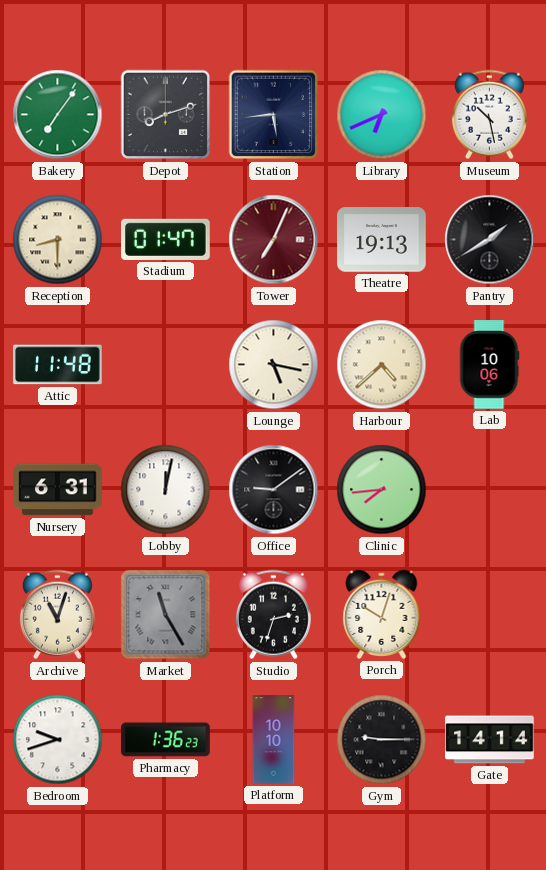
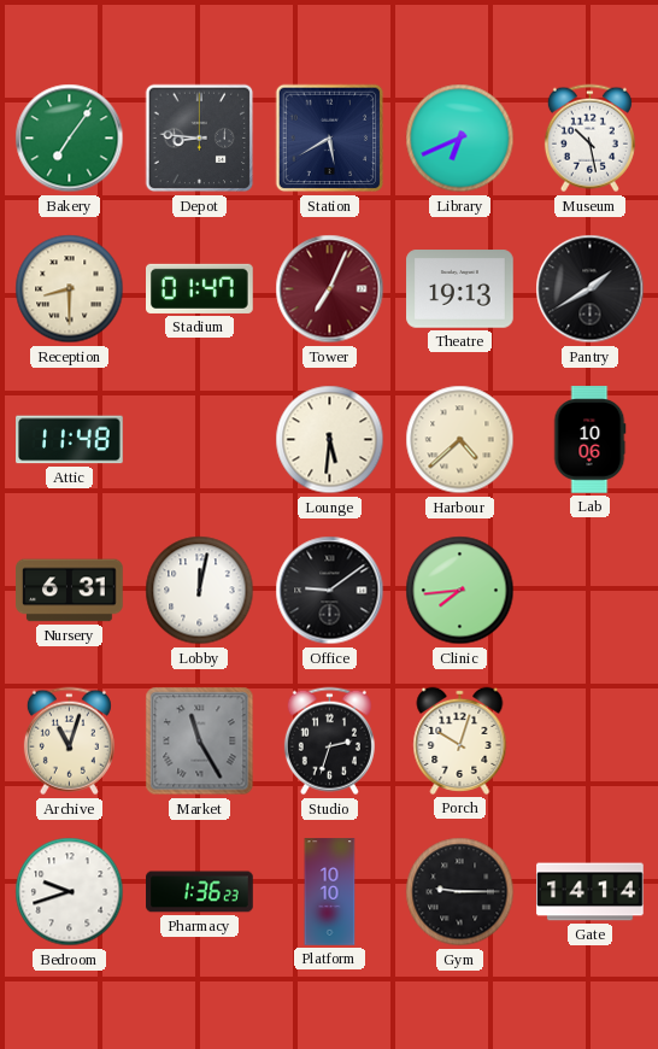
Depot: 8:12 -> 8:46 (200, 139)
Station: 5:44 -> 5:40 (330, 139)
Lounge: 5:17 -> 5:31 (330, 440)
